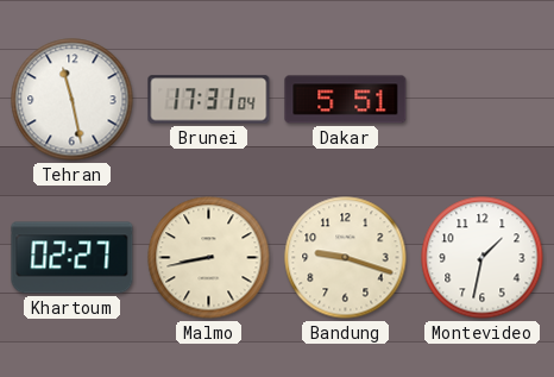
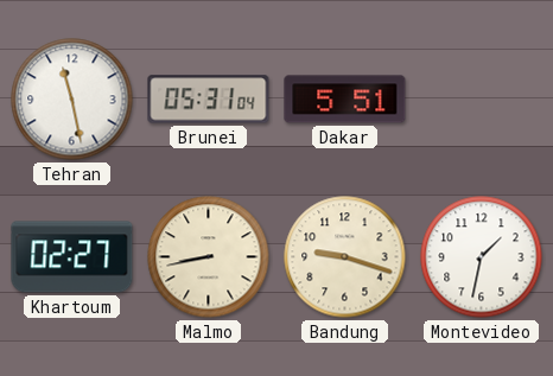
Brunei: 17:31 -> 05:31 (209, 100)
